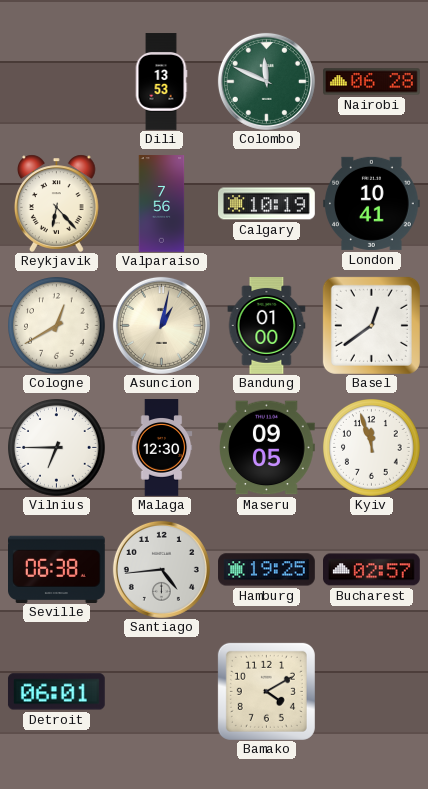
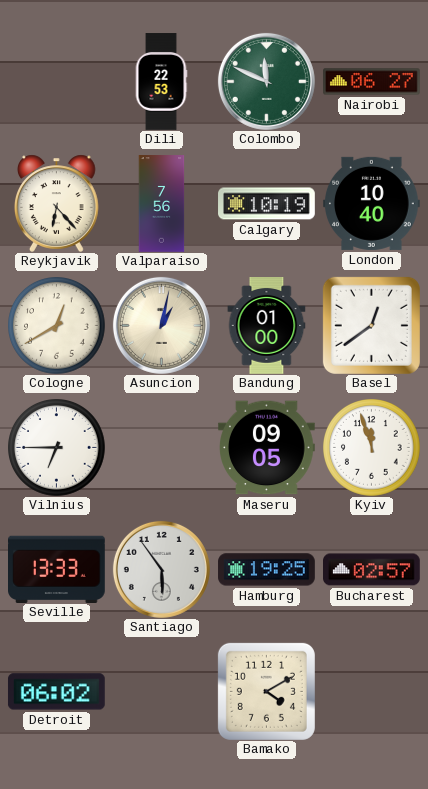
Dili: 13:53 -> 22:53 (161, 82)
Nairobi: 06:28 -> 06:27 (372, 82)
London: 10:41 -> 10:40 (372, 203)
Malaga: 12:30 -> none (162, 448)
Seville: 06:38 -> 13:33 (57, 569)
Santiago: 4:44 -> 5:54 (161, 569)
Detroit: 06:01 -> 06:02 (56, 692)
